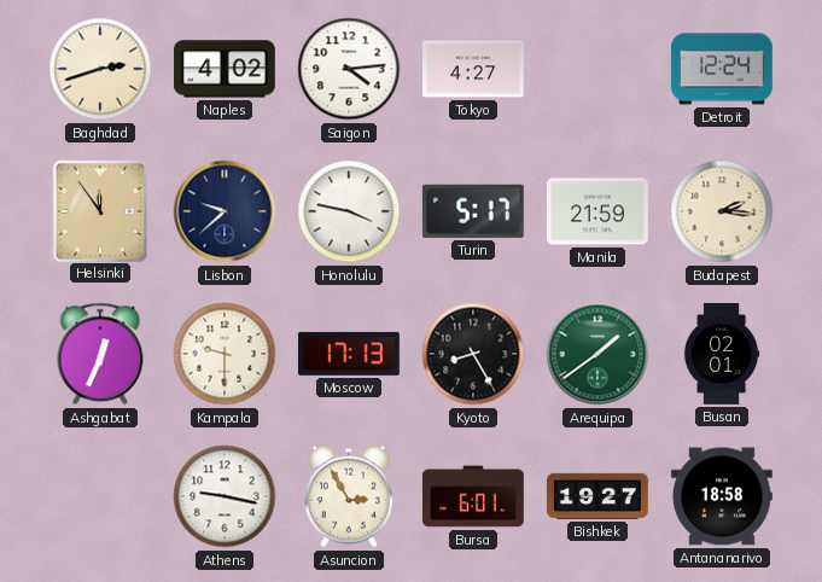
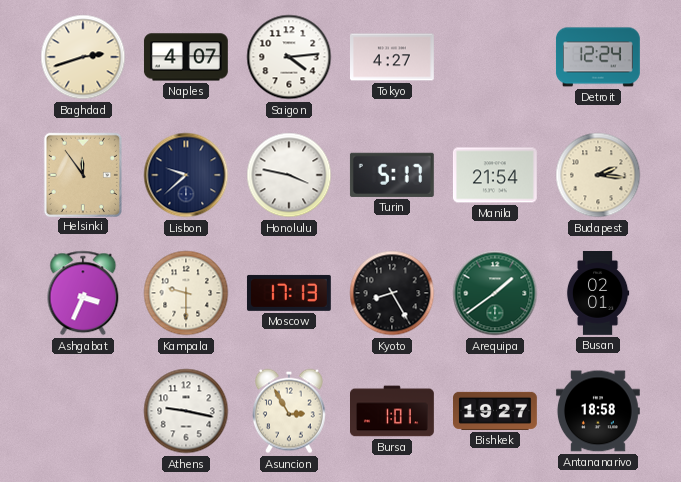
Naples: 4:02 -> 4:07 (186, 57)
Manila: 21:59 -> 21:54 (495, 175)
Ashgabat: 12:34 -> 3:34 (83, 293)
Bursa: 6:01 -> 1:01 (393, 411)
